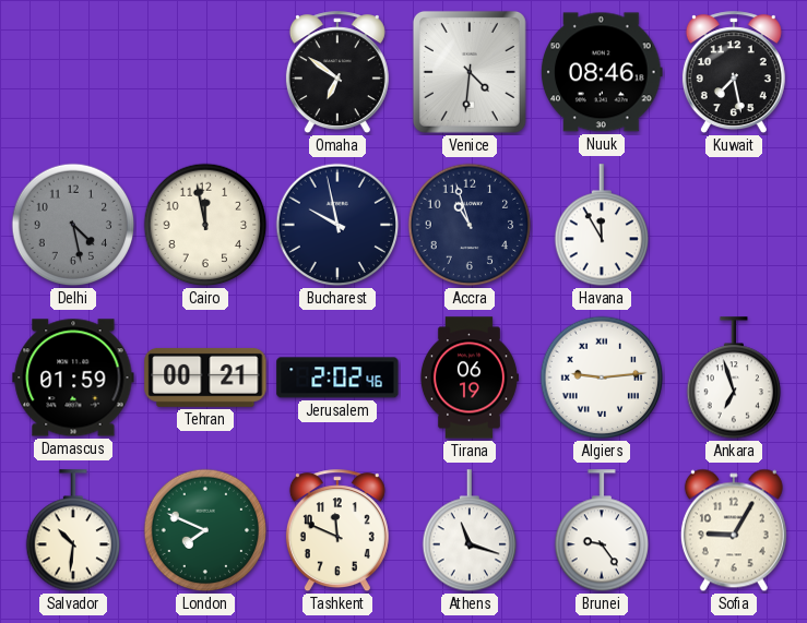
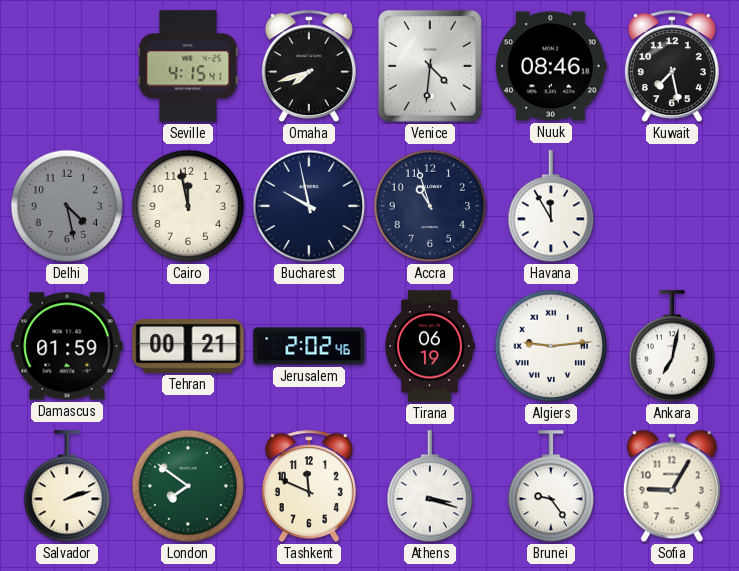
Seville: none -> 4:15 (188, 66)
Omaha: 6:51 -> 7:42 (309, 67)
Ankara: 6:57 -> 7:02 (671, 347)
Salvador: 10:31 -> 2:12 (66, 487)
London: 7:49 -> 7:51 (188, 486)
Athens: 11:18 -> 3:18 (429, 487)
